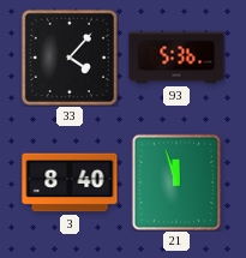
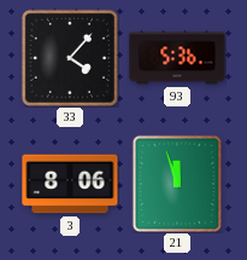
3: 8:40 -> 8:06 (70, 184)
